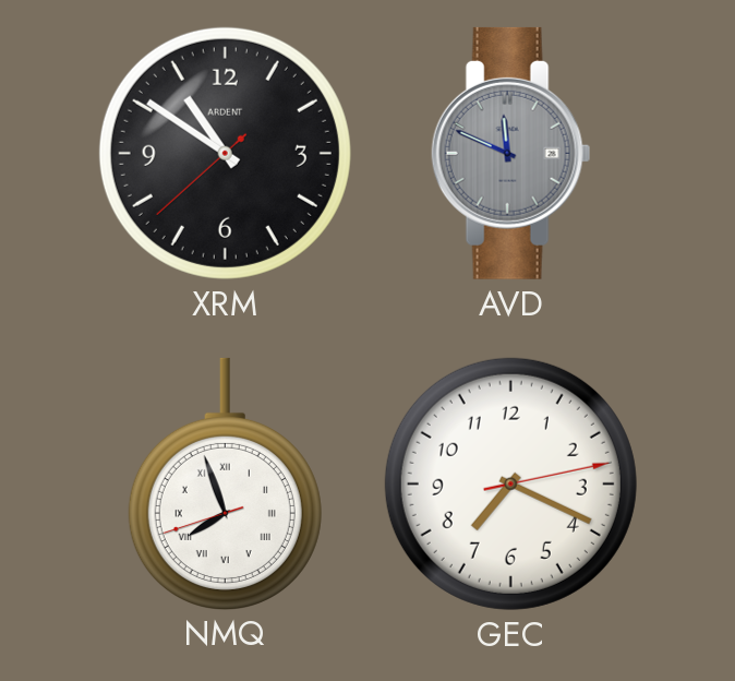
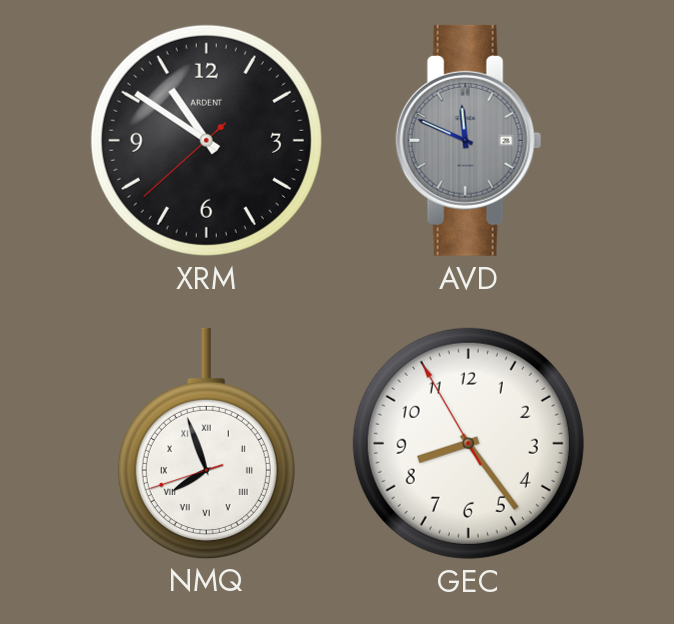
GEC: 7:19 -> 8:23 (468, 443)
